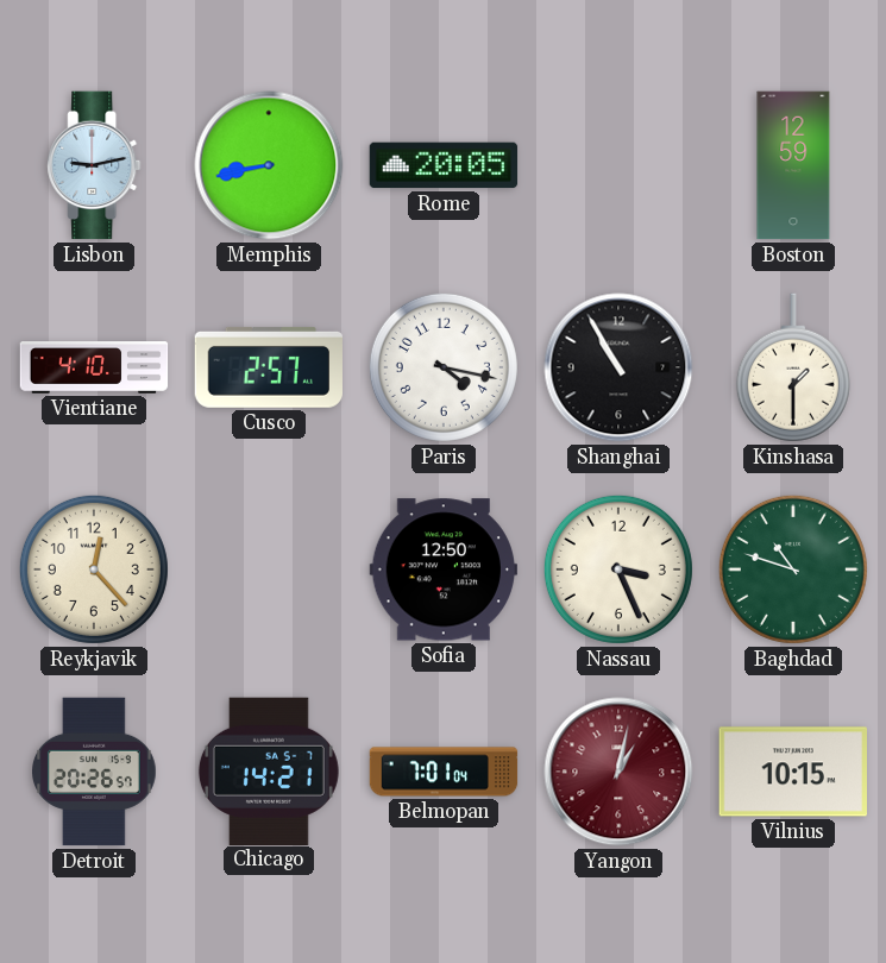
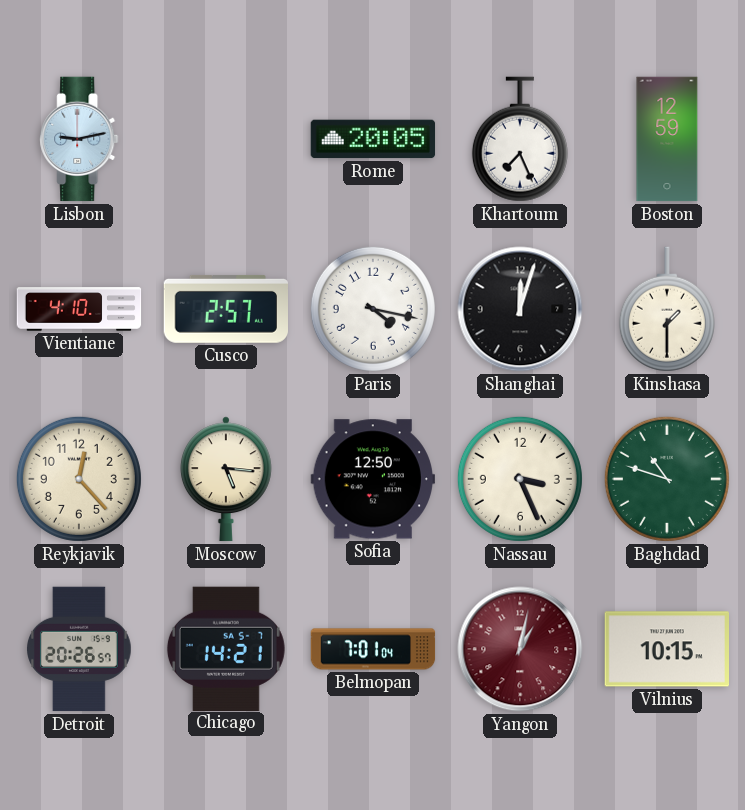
Memphis: 8:43 -> none (269, 165)
Khartoum: none -> 7:26 (520, 139)
Shanghai: 10:55 -> 12:03 (520, 309)
Moscow: none -> 5:16 (226, 479)
